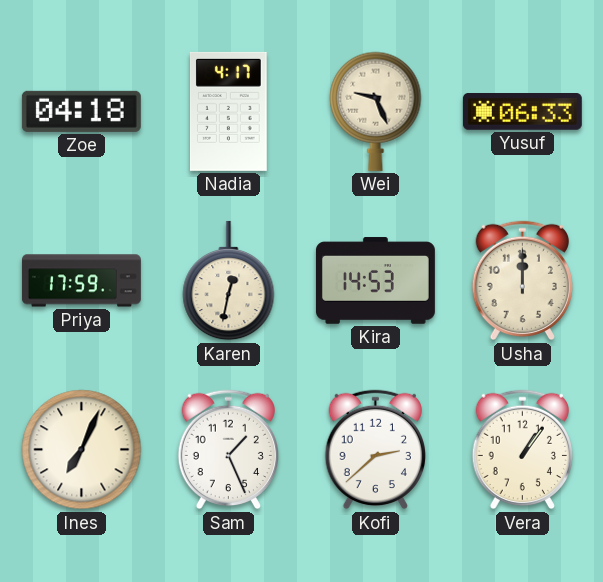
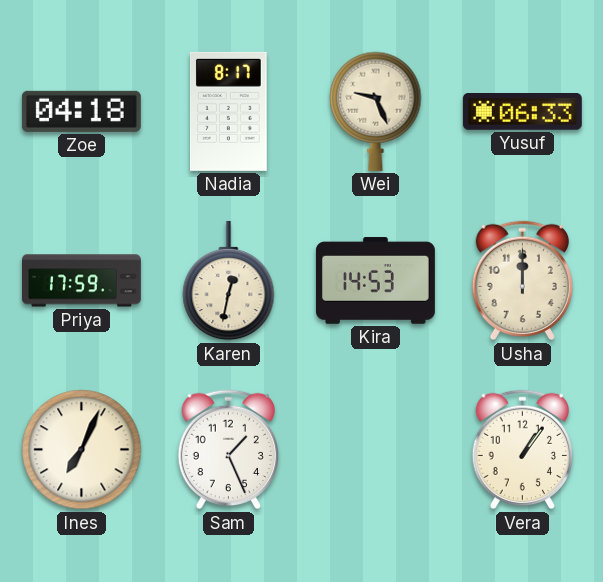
Nadia: 4:17 -> 8:17 (229, 111)
Kofi: 2:38 -> none (375, 450)
